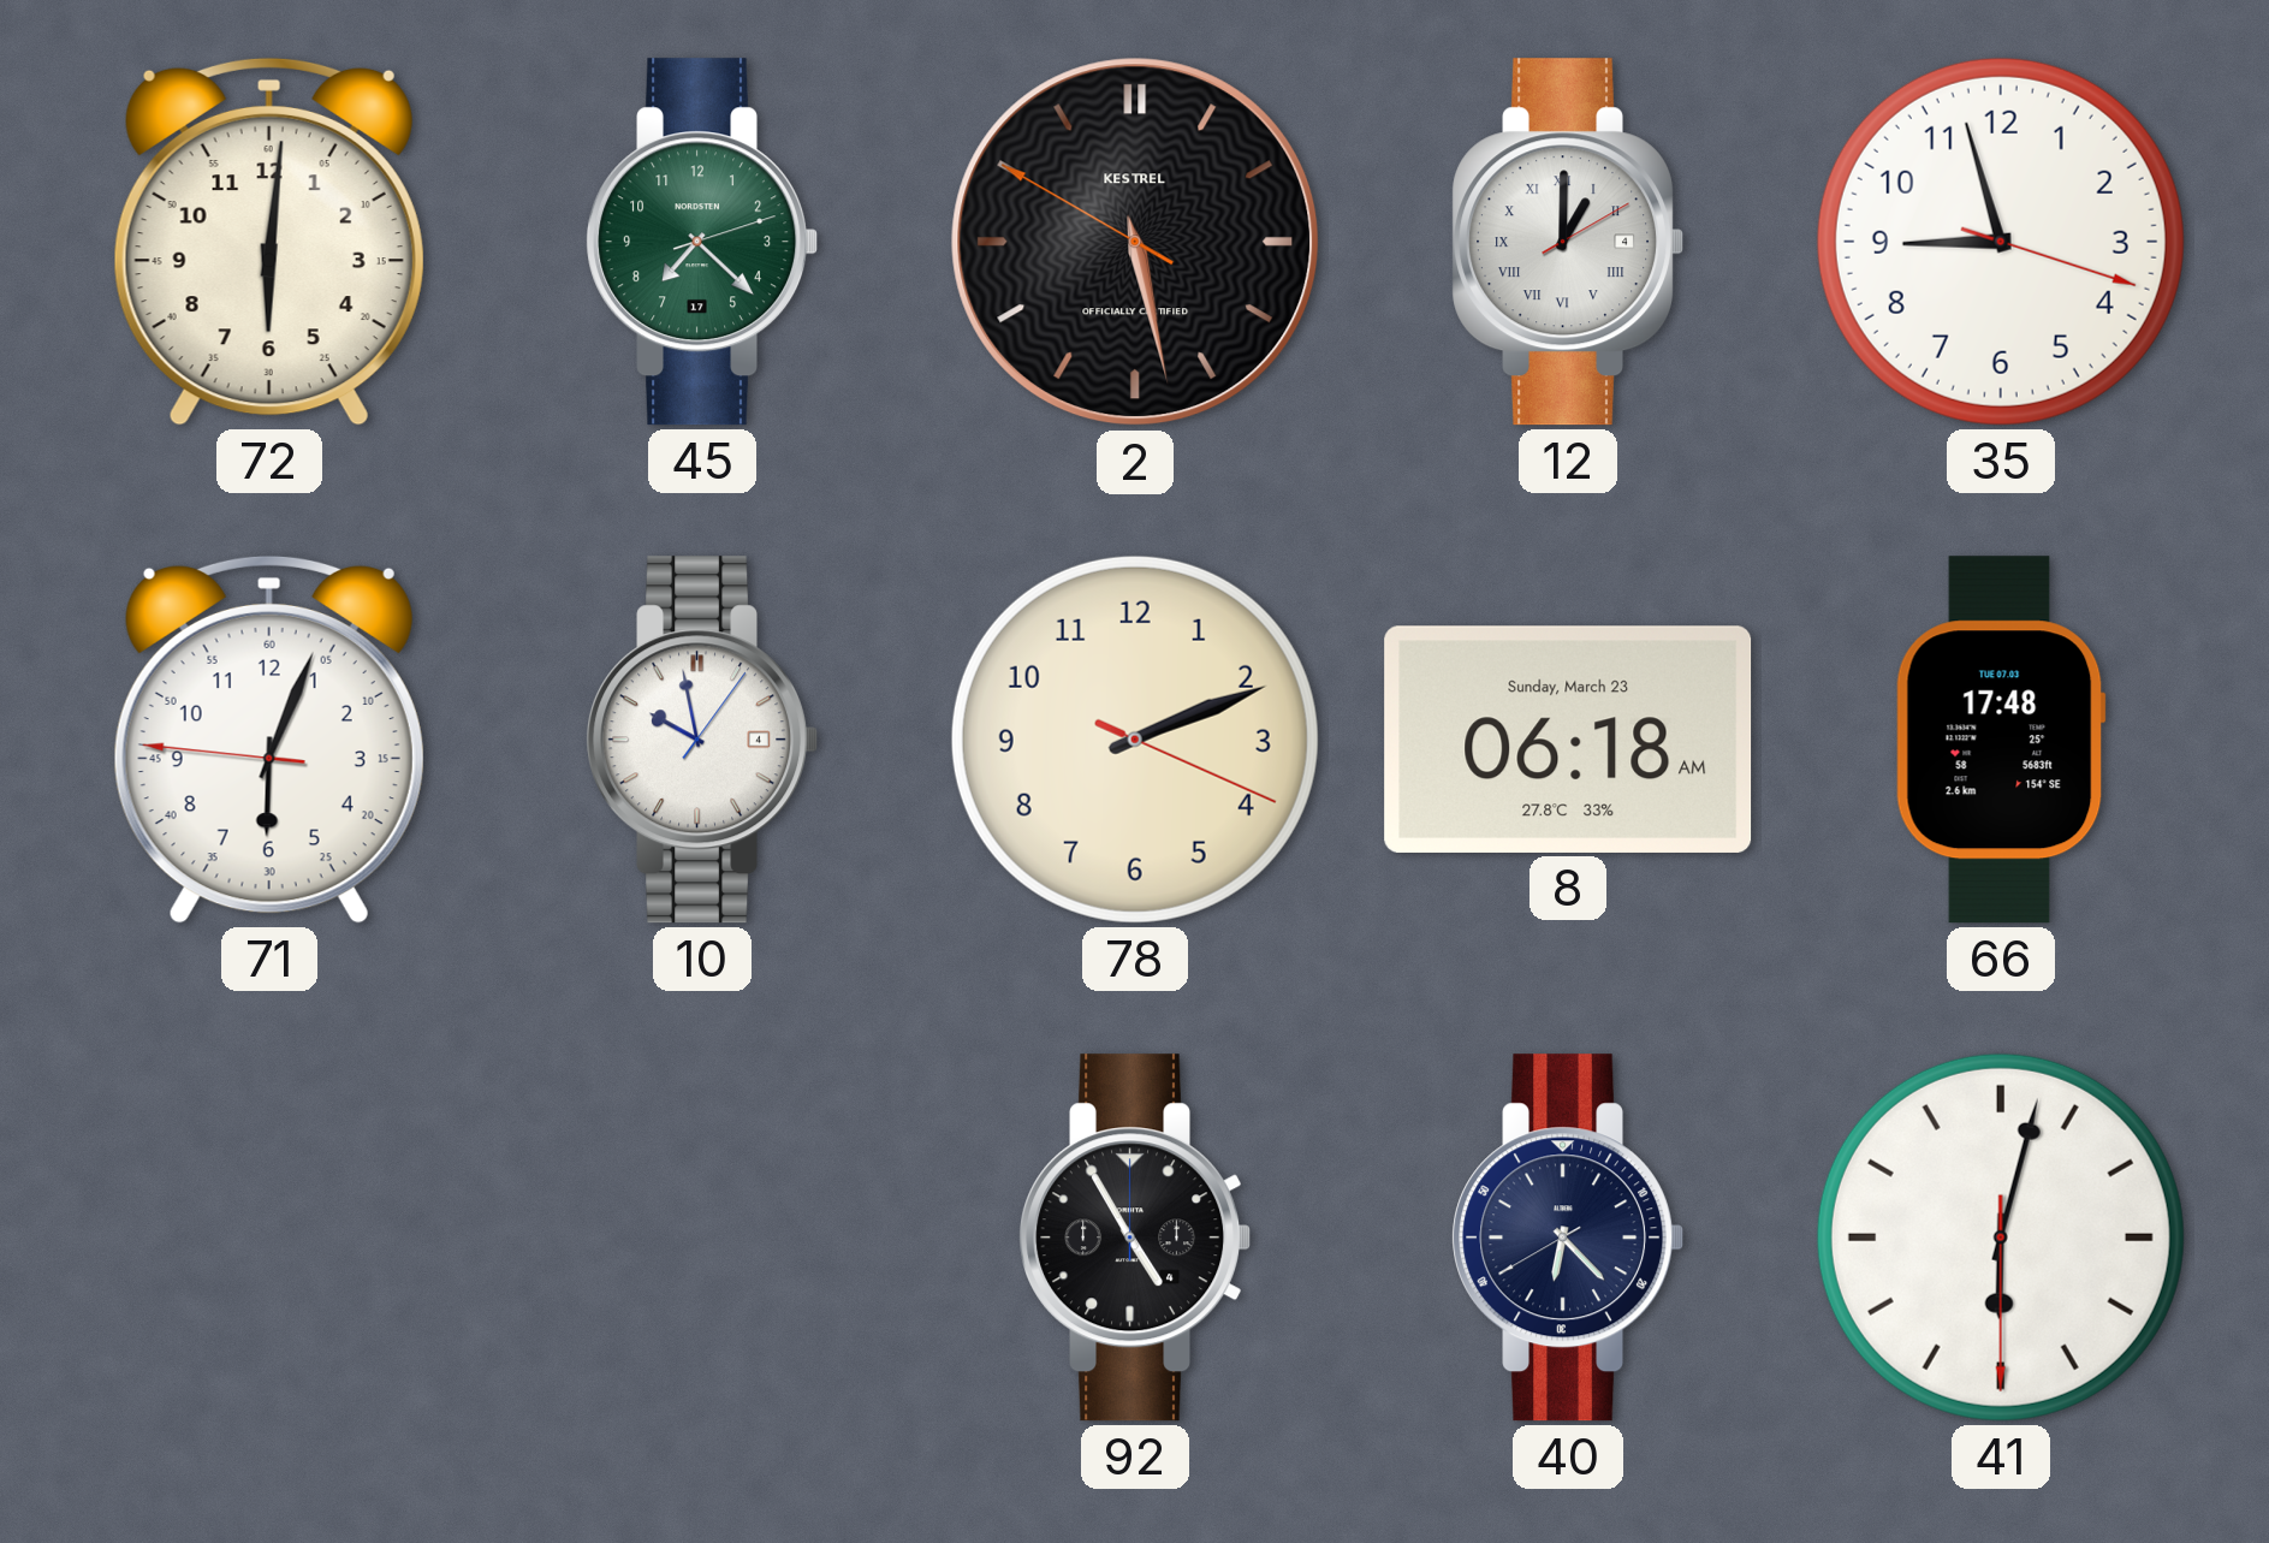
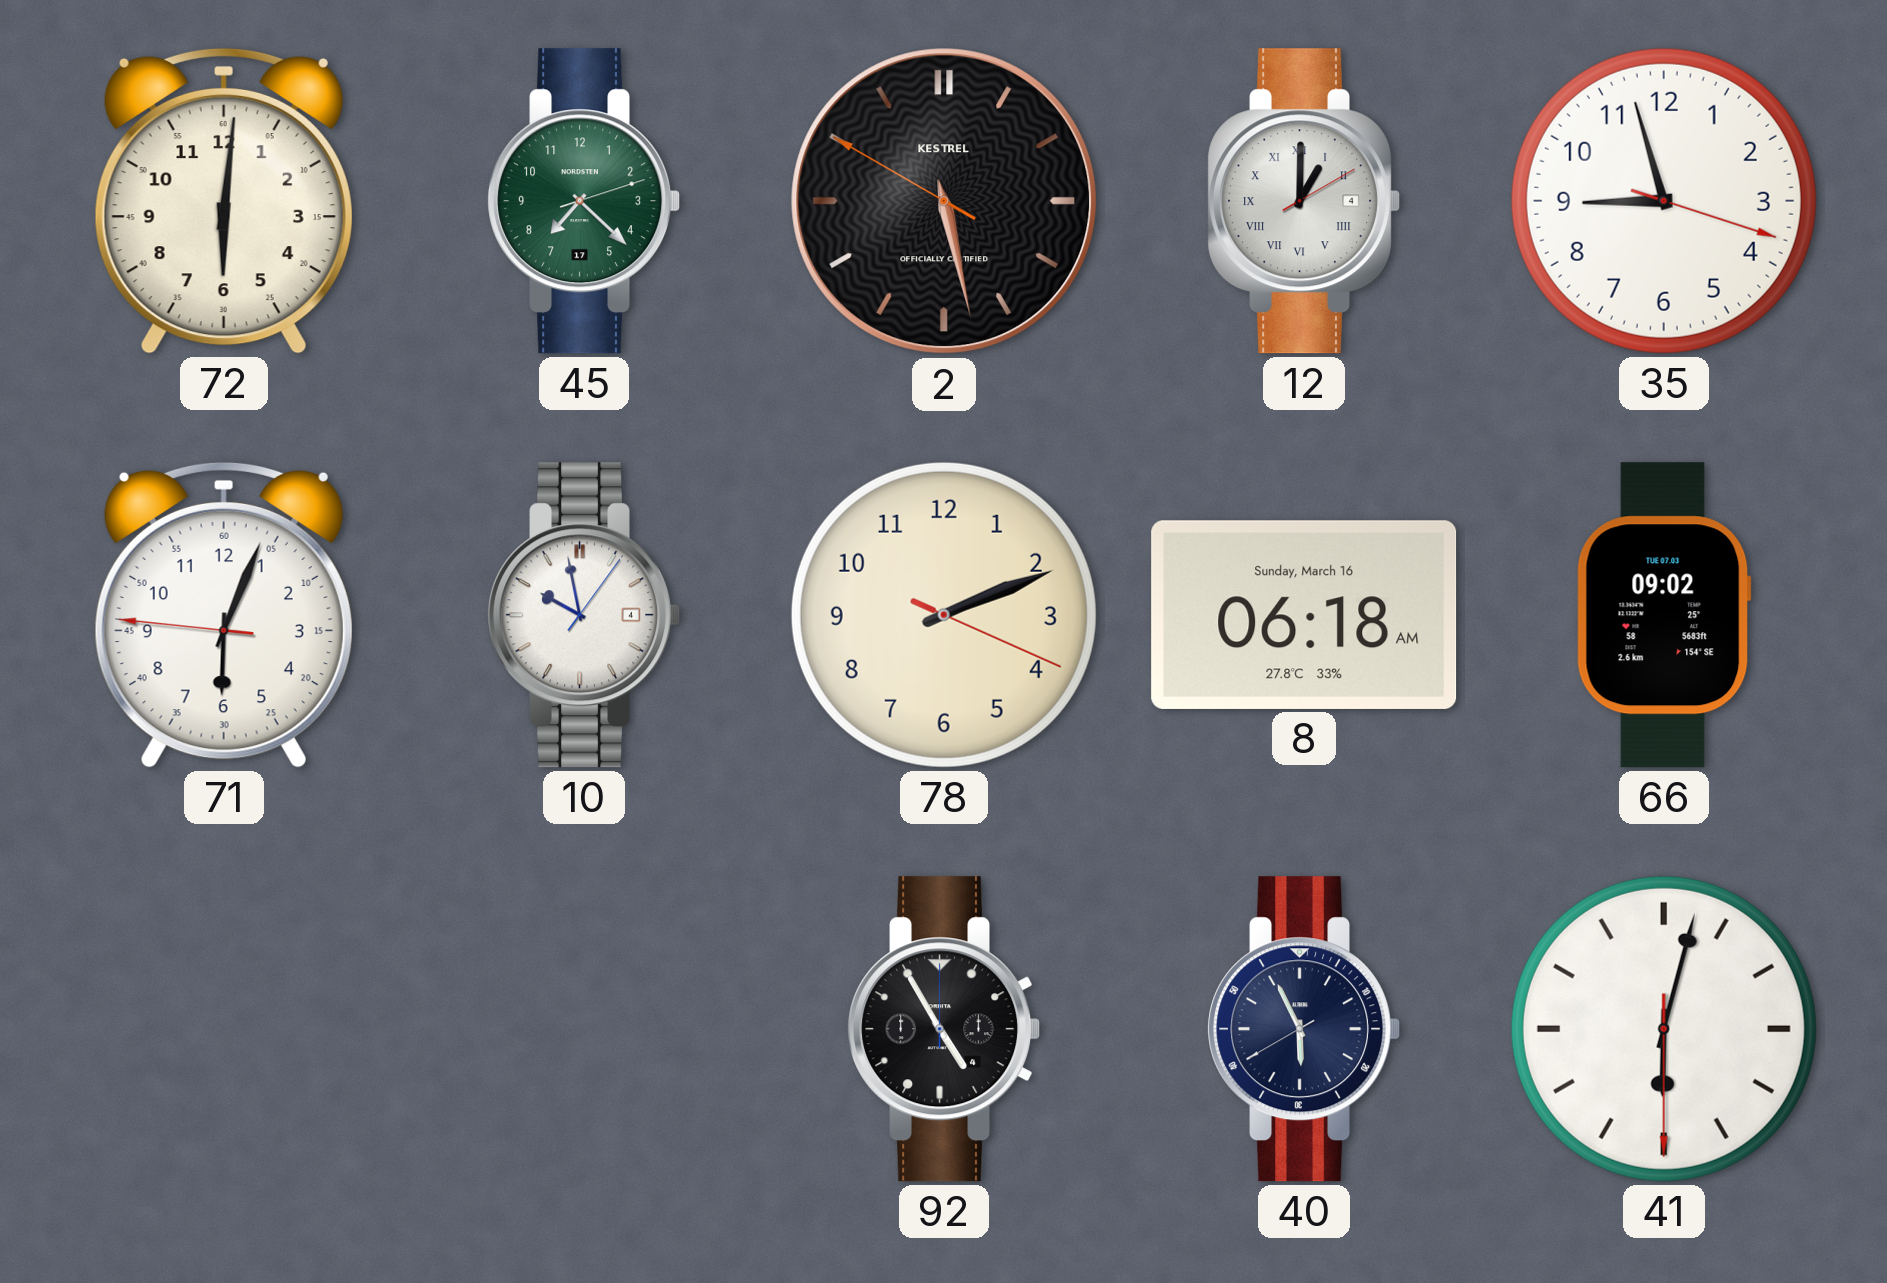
8 date: Sunday, March 23 -> Sunday, March 16 (1304, 615)
66: 17:48 -> 09:02 (1664, 615)
40: 6:22 -> 5:55 (1303, 1029)
